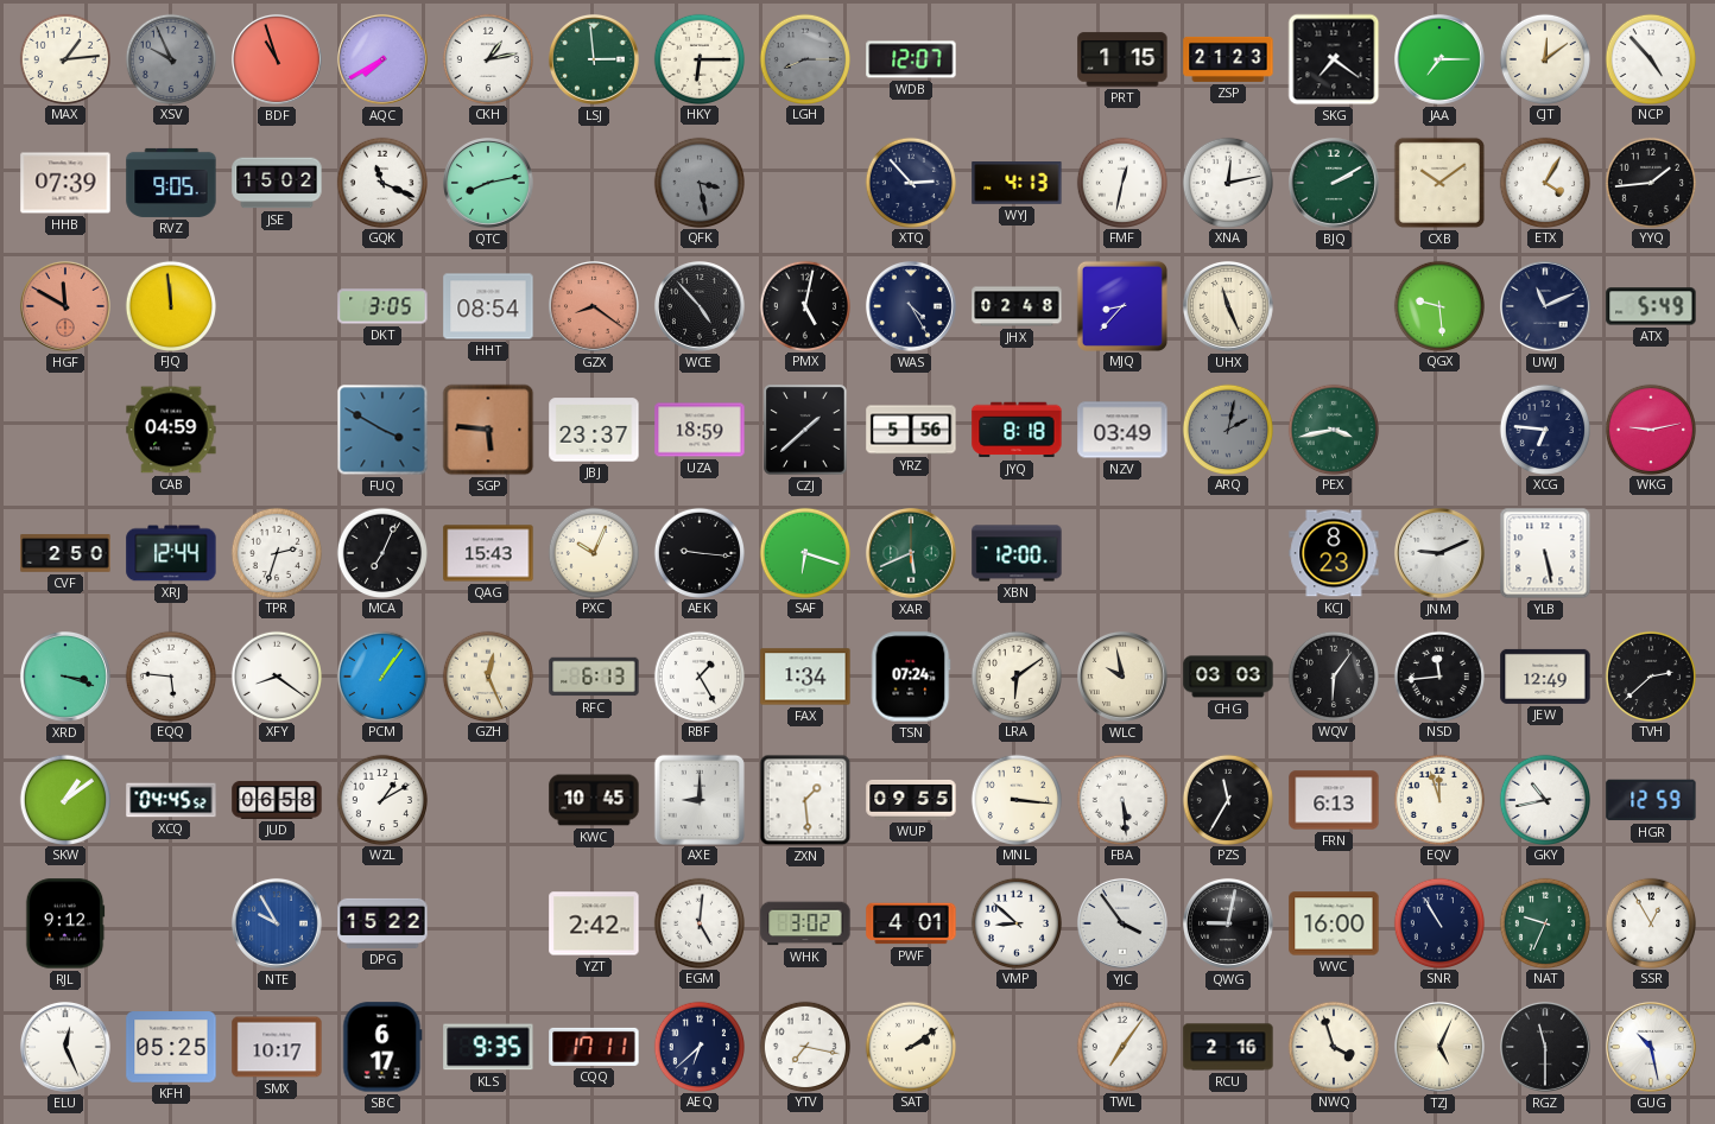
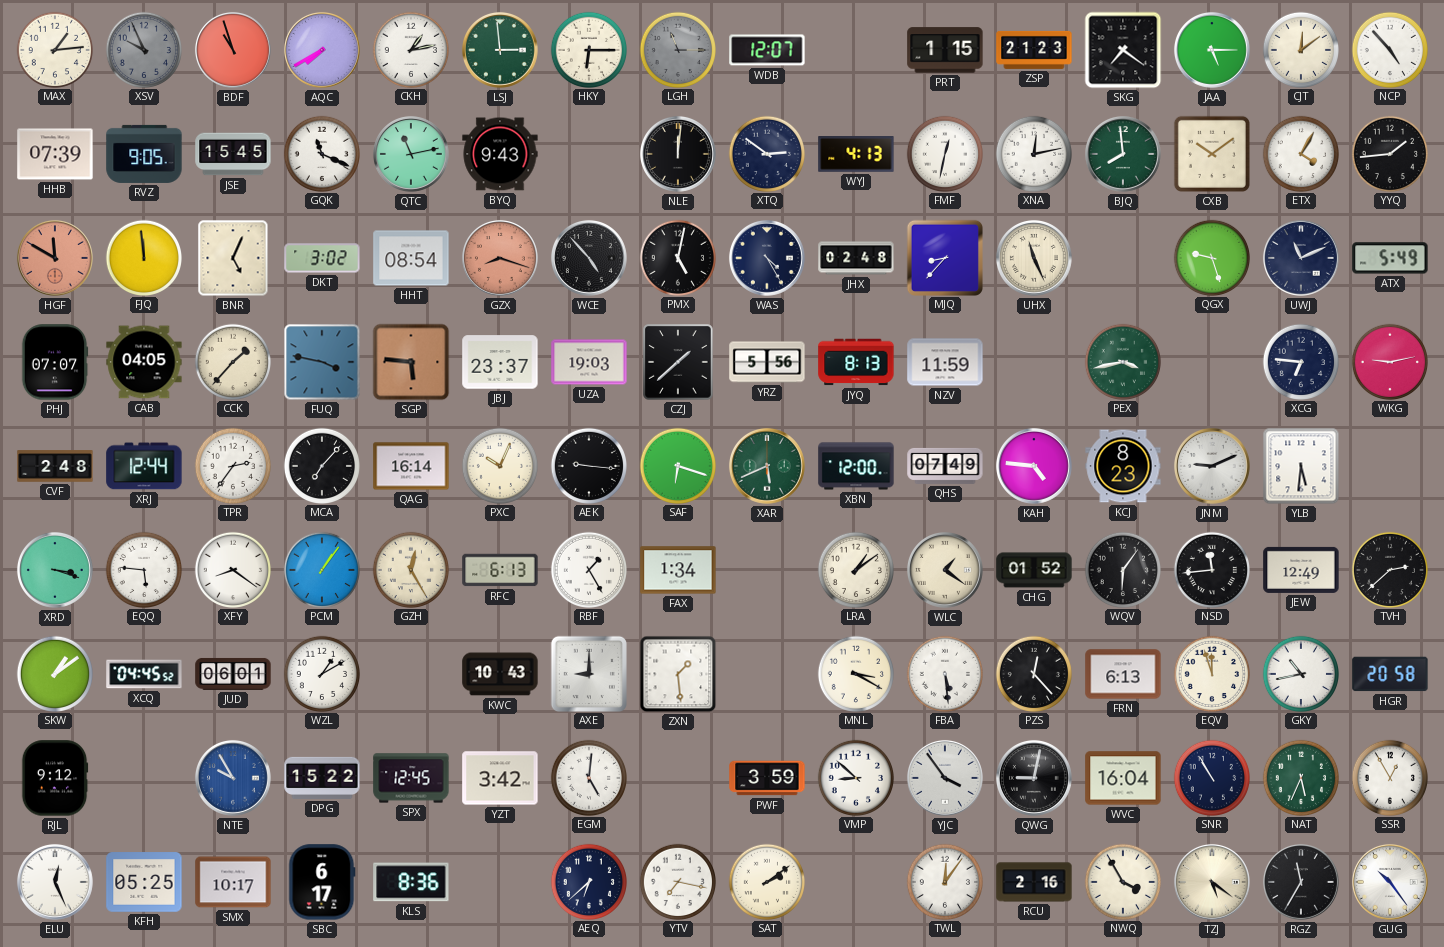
LGH: 8:15 -> 11:15 (677, 49)
JAA: 7:15 -> 5:15 (1212, 50)
JSE: 15:02 -> 15:45 (233, 154)
QTC: 8:13 -> 11:13 (411, 154)
BYQ: none -> 9:43 (500, 154)
QFK: 3:28 -> none (698, 182)
NLE: none -> 12:01 (678, 154)
XTQ: 2:53 -> 2:51 (766, 153)
BJQ: 2:10 -> 7:59 (1123, 154)
BNR: none -> 5:04 (233, 258)
DKT: 3:05 -> 3:02 (322, 258)
GZX: 8:21 -> 8:18 (500, 258)
QGX: 9:29 -> 9:27 (1211, 257)
PHJ: none -> 07:07 (55, 362)
CAB: 04:59 -> 04:05 (144, 362)
CCK: none -> 1:37 (232, 361)
FUQ: 3:50 -> 3:47 (322, 362)
UZA: 18:59 -> 19:03 (589, 362)
JYQ: 8:18 -> 8:13 (856, 362)
NZV: 03:49 -> 11:59 (945, 362)
ARQ: 2:02 -> none (1227, 428)
CVF: 2:50 -> 2:48 (55, 466)
TPR: 2:33 -> 2:36 (232, 465)
MCA: 7:04 -> 7:07 (321, 465)
QAG: 15:43 -> 16:14 (411, 466)
QHS: none -> 07:49 (945, 466)
KAH: none -> 4:46 (1034, 466)
YLB: 5:28 -> 5:31 (1301, 466)
GZH: 12:26 -> 12:25 (410, 569)
TSN: 07:24 -> none (911, 677)
LRA: 6:09 -> 1:09 (855, 569)
WLC: 9:58 -> 1:21 (945, 570)
CHG: 03:03 -> 01:52 (1034, 570)
JUD: 06:58 -> 06:01 (233, 674)
KWC: 10:45 -> 10:43 (500, 674)
WUP: 09:55 -> none (911, 800)
MNL: 3:16 -> 3:20 (855, 673)
PZS: 11:35 -> 12:23 (1033, 673)
HGR: 12:59 -> 20:58 (1390, 674)
SPX: none -> 12:45 (411, 778)
YZT: 2:42 -> 3:42 (500, 778)
WHK: 3:02 -> none (805, 923)
PWF: 4:01 -> 3:59 (767, 778)
WVC: 16:00 -> 16:04 (1123, 778)
NAT: 9:34 -> 5:34 (1300, 777)
KLS: 9:35 -> 8:36 (411, 882)
CQQ: 17:11 -> none (594, 1047)
TWL: 7:06 -> 12:06 (944, 881)
NWQ: 3:57 -> 3:55 (1122, 881)
TZJ: 5:04 -> 5:21 (1212, 882)
RGZ: 11:30 -> 11:35 (1301, 882)
GUG: 10:28 -> 10:24 (1390, 882)
